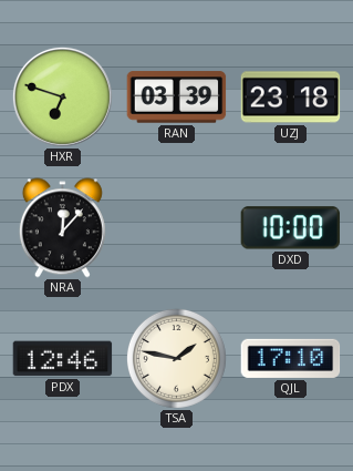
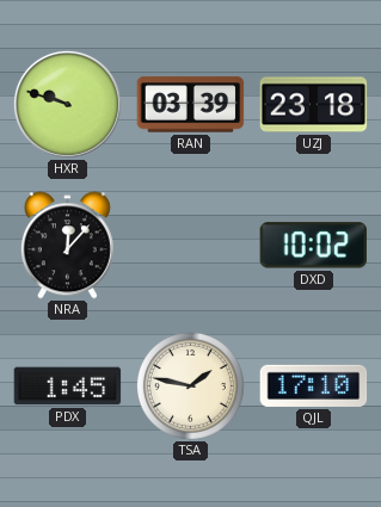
HXR: 6:48 -> 9:48 (67, 104)
DXD: 10:00 -> 10:02 (313, 246)
PDX: 12:46 -> 1:45 (68, 387)
